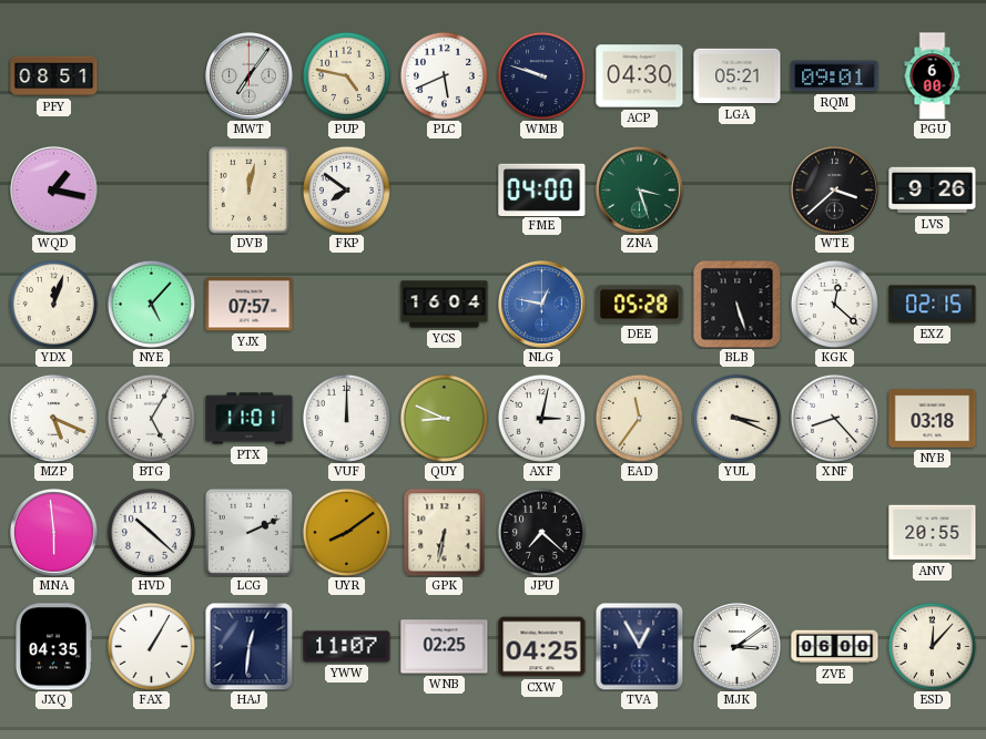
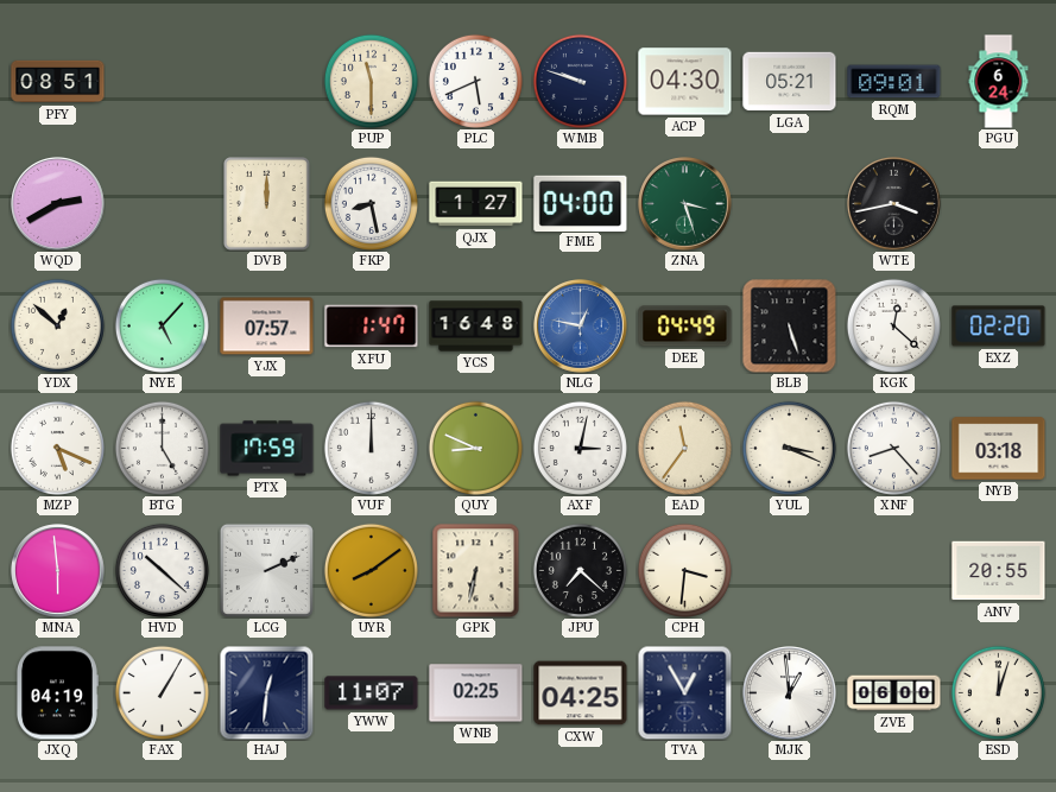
MWT: 7:06 -> none (250, 76)
PUP: 4:47 -> 11:30 (371, 81)
PGU: 6:00 -> 6:24 (999, 82)
WQD: 1:17 -> 2:40 (58, 204)
DVB: 12:02 -> 12:00 (267, 204)
FKP: 7:51 -> 8:28 (371, 203)
QJX: none -> 1:27 (476, 204)
WTE: 3:38 -> 3:43 (894, 204)
LVS: 9:26 -> none (933, 191)
YDX: 12:03 -> 12:52 (57, 325)
XFU: none -> 1:47 (372, 327)
YCS: 16:04 -> 16:48 (476, 327)
DEE: 05:28 -> 04:49 (685, 327)
EXZ: 02:15 -> 02:20 (999, 327)
BTG: 5:05 -> 5:00 (162, 448)
PTX: 11:01 -> 17:59 (267, 449)
CPH: none -> 3:31 (684, 570)
JXQ: 04:35 -> 04:19 (57, 693)
MJK: 3:09 -> 12:59 (790, 693)
ESD: 12:07 -> 12:03 (998, 692)
